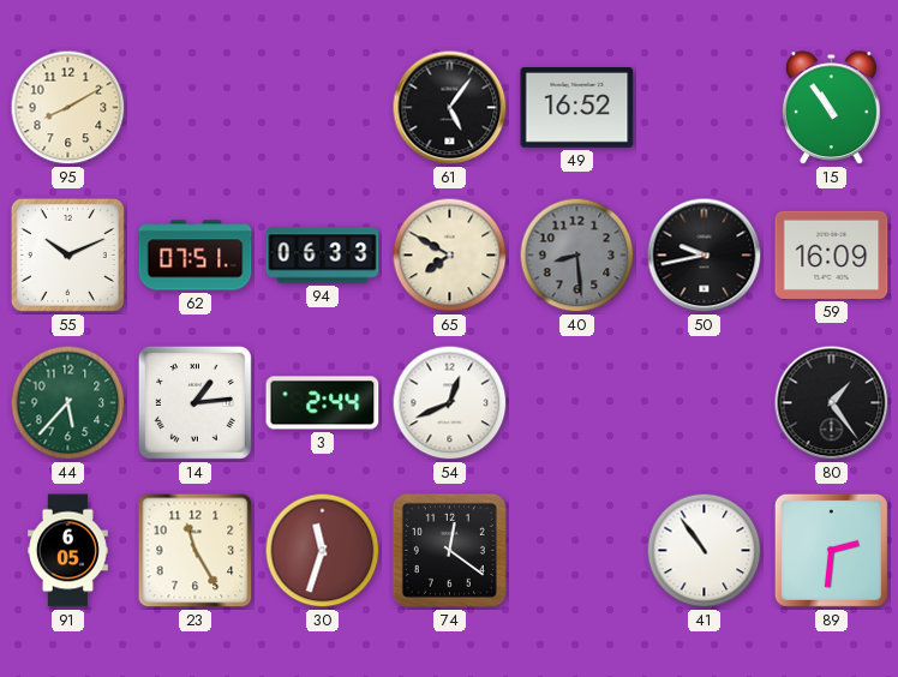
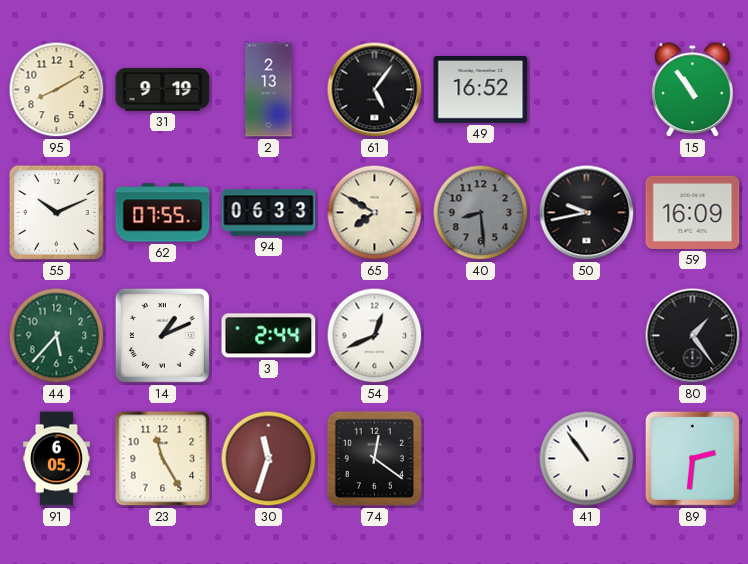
31: none -> 9:19 (163, 90)
2: none -> 2:13 (269, 90)
62: 07:51 -> 07:55 (163, 213)
14: 1:14 -> 1:11 (162, 335)
